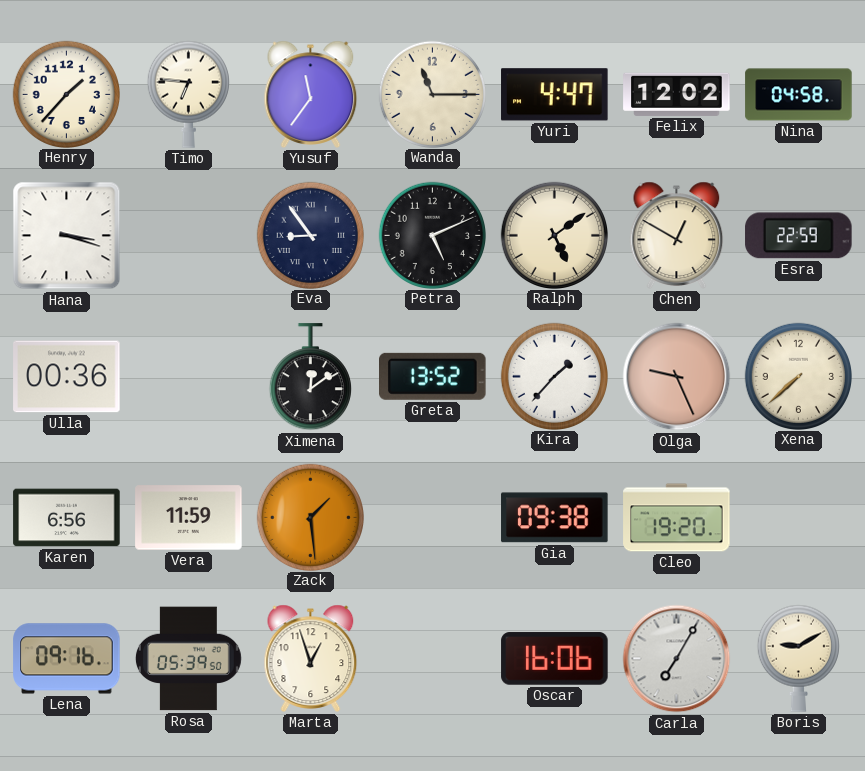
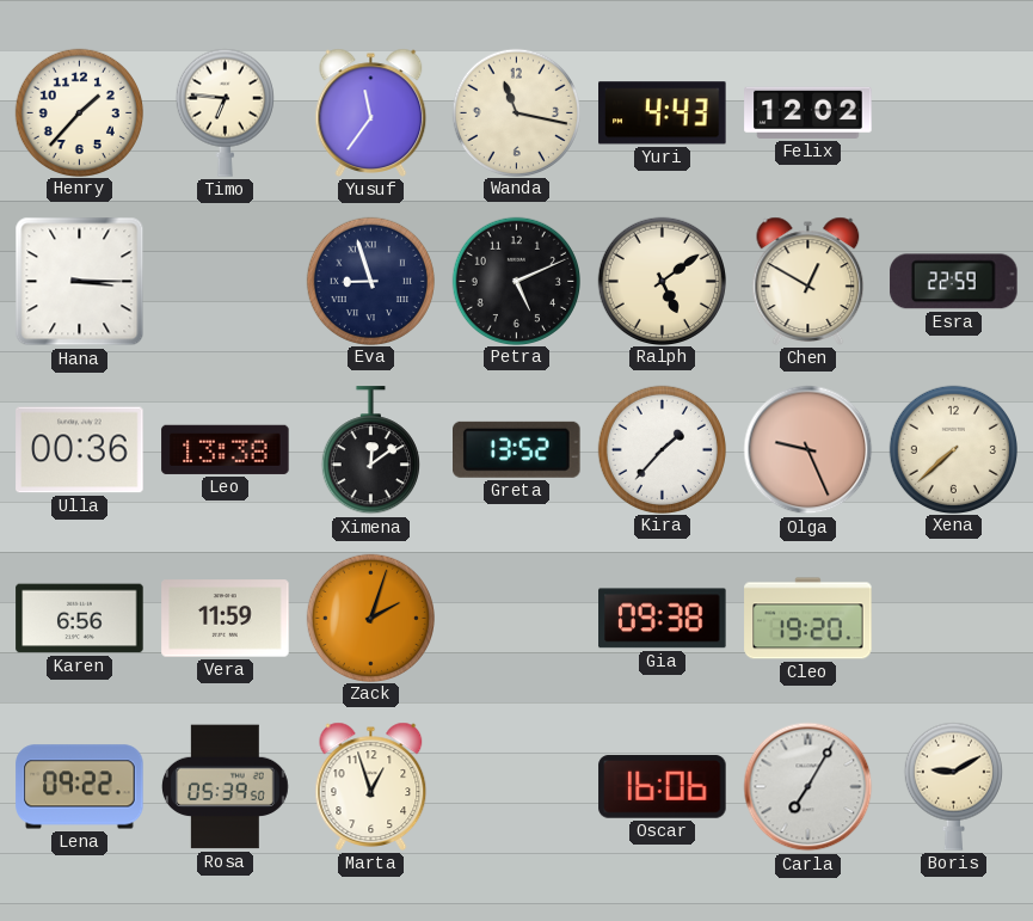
Wanda: 11:15 -> 11:17 (516, 112)
Yuri: 4:47 -> 4:43 (663, 113)
Nina: 04:58 -> none (799, 95)
Hana: 3:18 -> 3:15 (80, 282)
Eva: 8:54 -> 8:57 (370, 281)
Leo: none -> 13:38 (226, 449)
Zack: 1:29 -> 2:03 (370, 618)
Lena: 09:16 -> 09:22 (80, 787)
